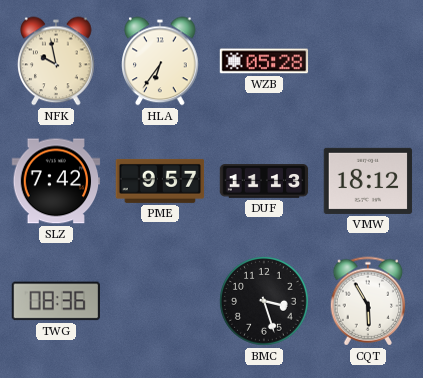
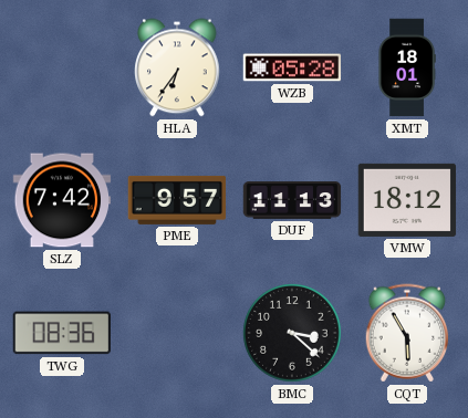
NFK: 9:58 -> none (56, 61)
XMT: none -> 18:01 (407, 67)
BMC: 3:27 -> 3:22 (292, 333)
